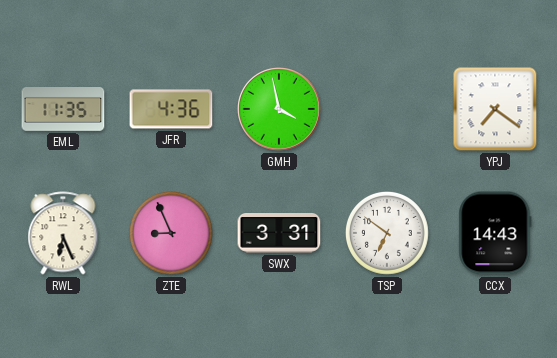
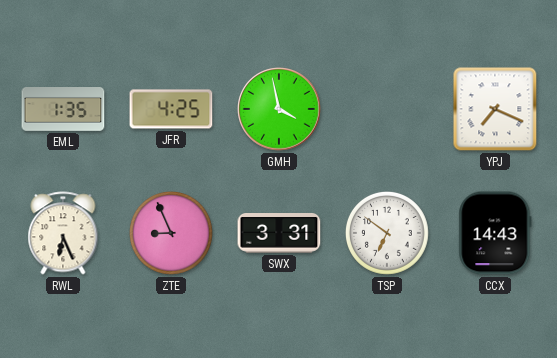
EML: 11:35 -> 1:35 (63, 109)
JFR: 4:36 -> 4:25 (171, 109)
YPJ: 7:21 -> 7:19 (495, 109)
